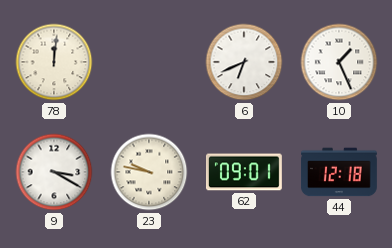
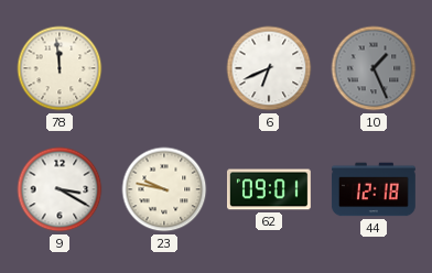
78: 12:01 -> 11:59 (60, 68)
10 dial: white -> grey (374, 68)
